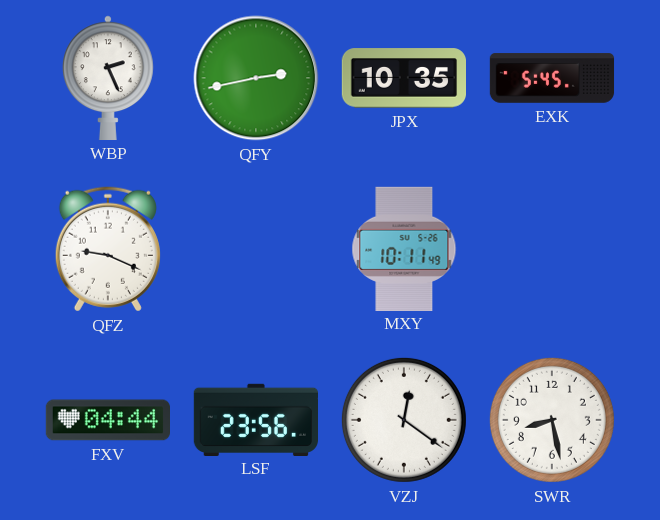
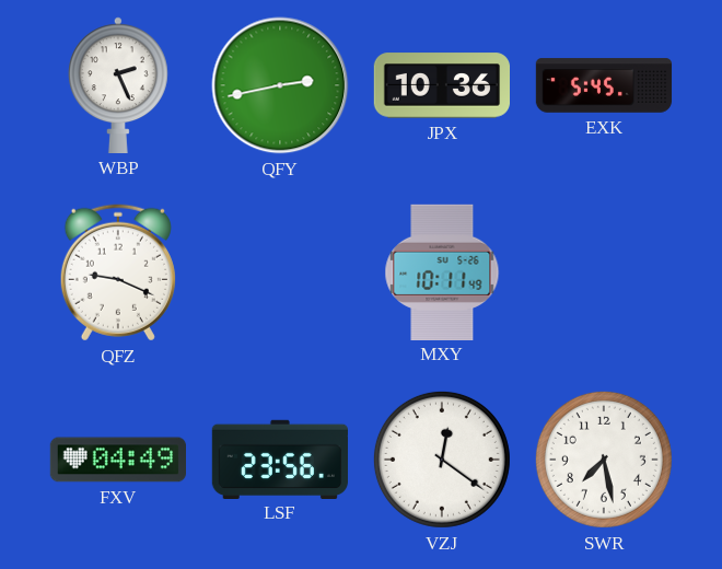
JPX: 10:35 -> 10:36 (441, 85)
FXV: 04:44 -> 04:49 (117, 460)
SWR: 8:28 -> 7:28 (604, 460)
